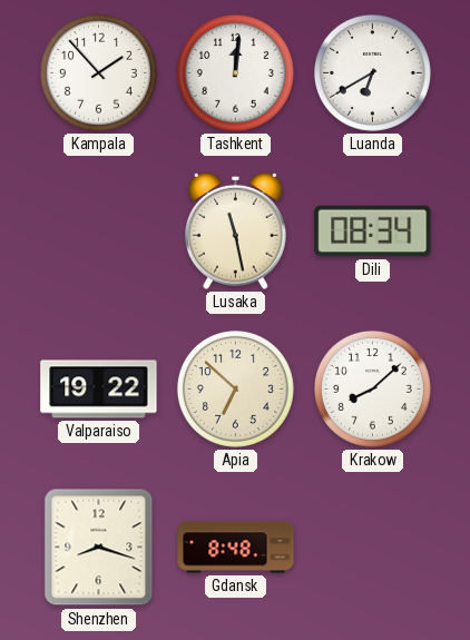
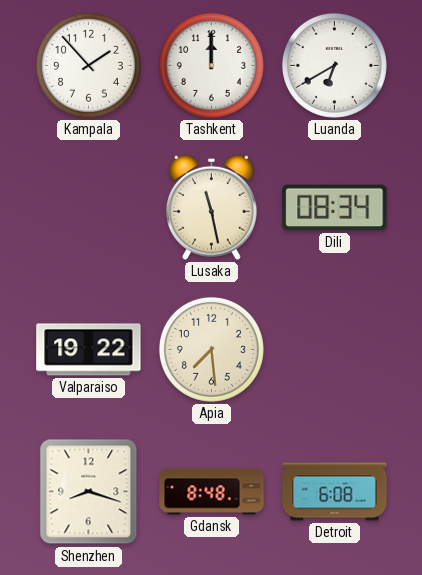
Tashkent: 12:01 -> 12:00 (211, 65)
Apia: 6:52 -> 7:29 (211, 349)
Krakow: 8:08 -> none (372, 388)
Detroit: none -> 6:08 (335, 492)
